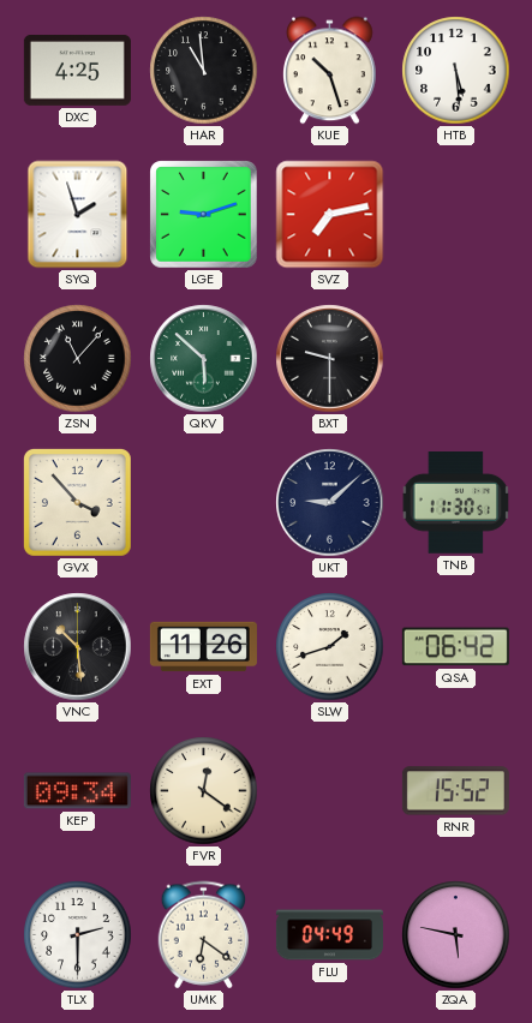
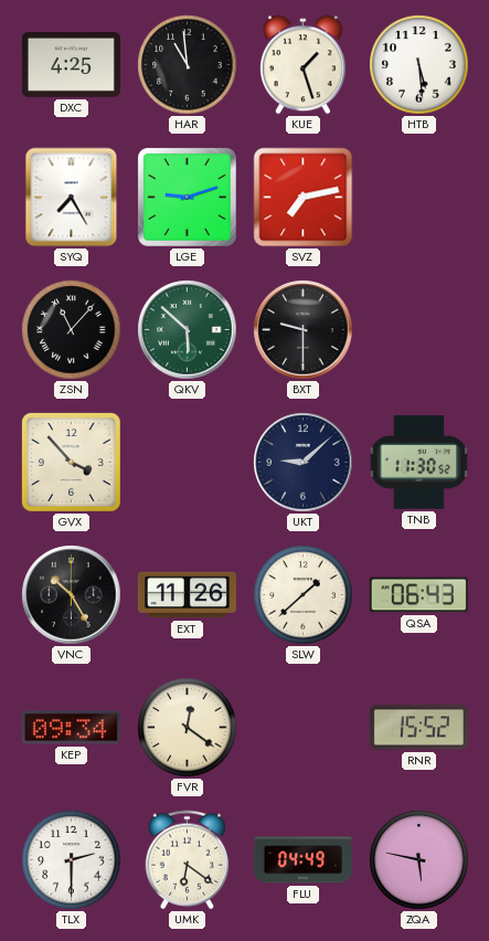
KUE: 10:27 -> 1:27 (304, 65)
SYQ: 1:57 -> 7:25 (72, 198)
TNB: 11:30:51 -> 11:30:52 (419, 463)
VNC: 10:29 -> 10:25 (72, 595)
SLW: 1:42 -> 1:38 (304, 595)
QSA: 06:42 -> 06:43 (418, 595)
